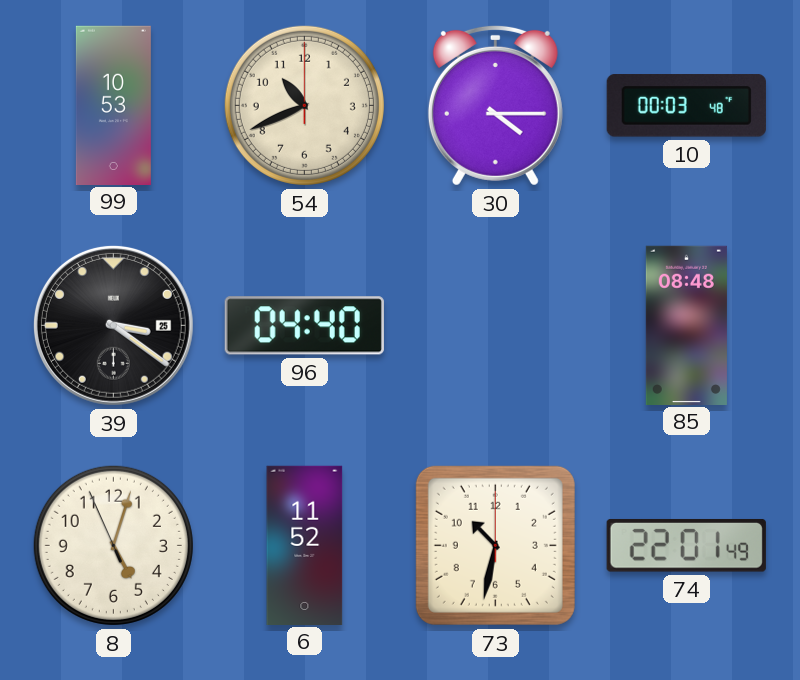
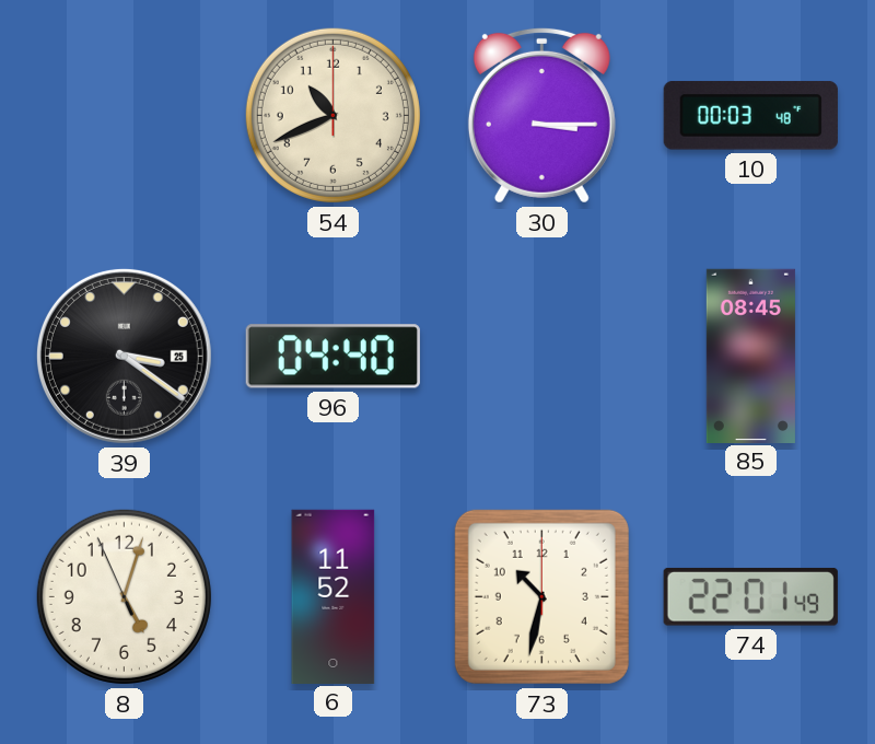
99: 10:53 -> none (113, 105)
30: 4:15 -> 3:15 (541, 115)
85: 08:48 -> 08:45 (750, 356)
